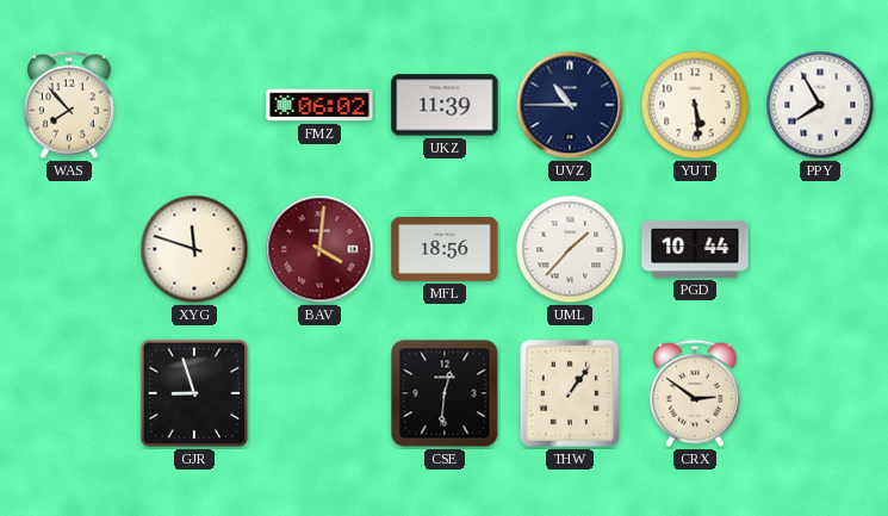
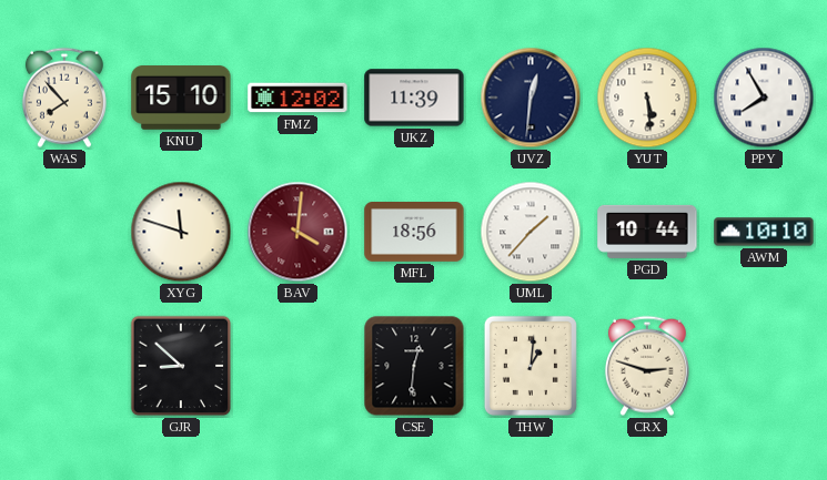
KNU: none -> 15:10 (181, 99)
FMZ: 06:02 -> 12:02 (297, 98)
UVZ: 10:45 -> 12:31 (531, 98)
AWM: none -> 10:10 (764, 232)
GJR: 8:57 -> 8:52 (181, 366)
THW: 1:06 -> 1:01 (531, 366)
CRX: 2:51 -> 2:48 (647, 366)
